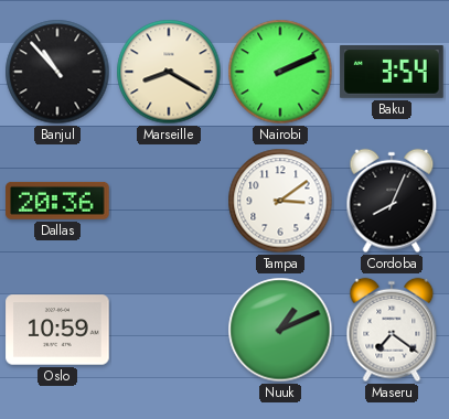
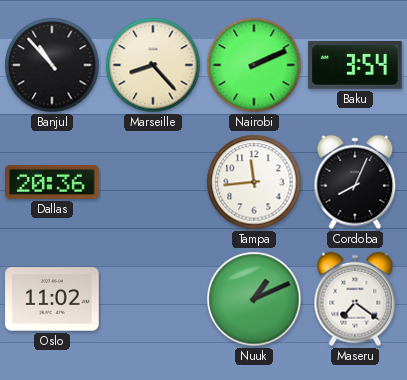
Marseille: 8:20 -> 8:23 (153, 65)
Tampa: 3:09 -> 11:44 (254, 182)
Oslo: 10:59 -> 11:02 (52, 299)
